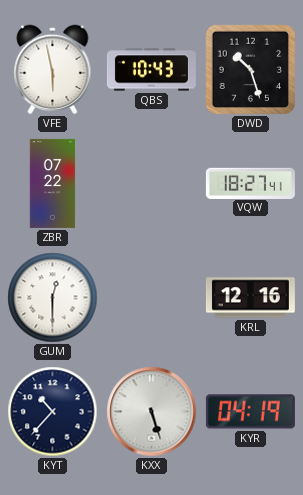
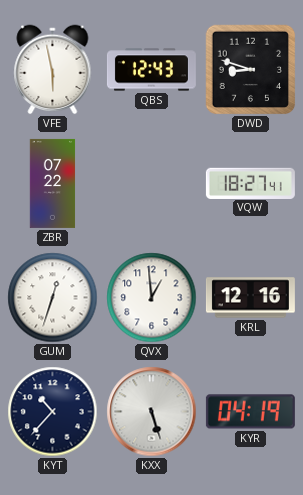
QBS: 10:43 -> 12:43 (151, 70)
DWD: 10:27 -> 8:48 (251, 70)
GUM: 12:30 -> 12:33 (53, 298)
QVX: none -> 12:59 (152, 298)
